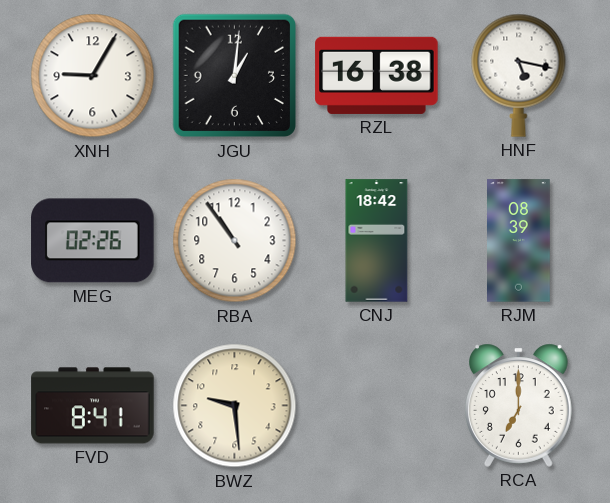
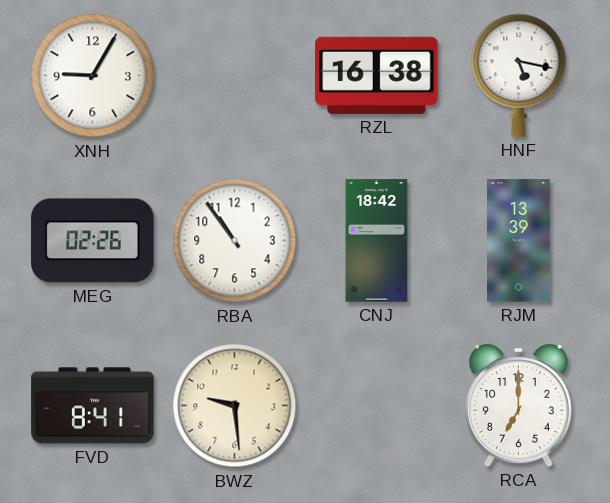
JGU: 1:01 -> none (235, 76)
RJM: 08:39 -> 13:39 (519, 241)
